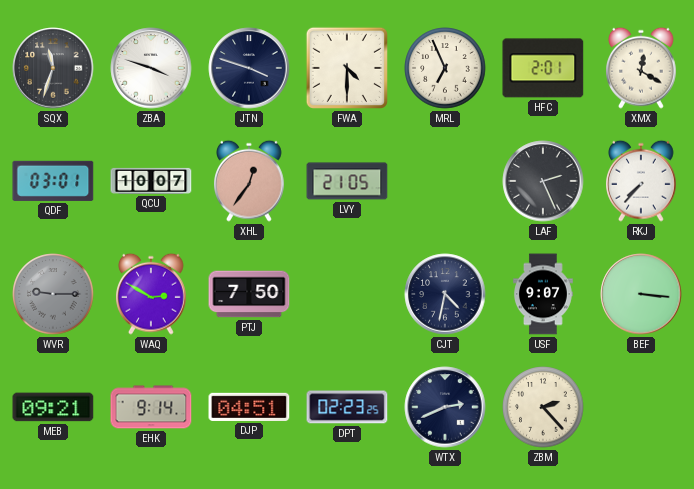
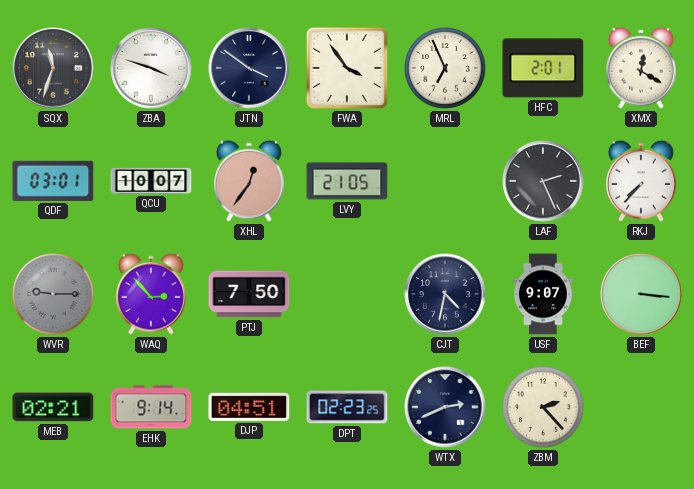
JTN: 3:48 -> 3:51 (249, 68)
FWA: 4:30 -> 3:54 (347, 68)
WAQ: 2:50 -> 2:53 (152, 294)
MEB: 09:21 -> 02:21 (53, 407)
